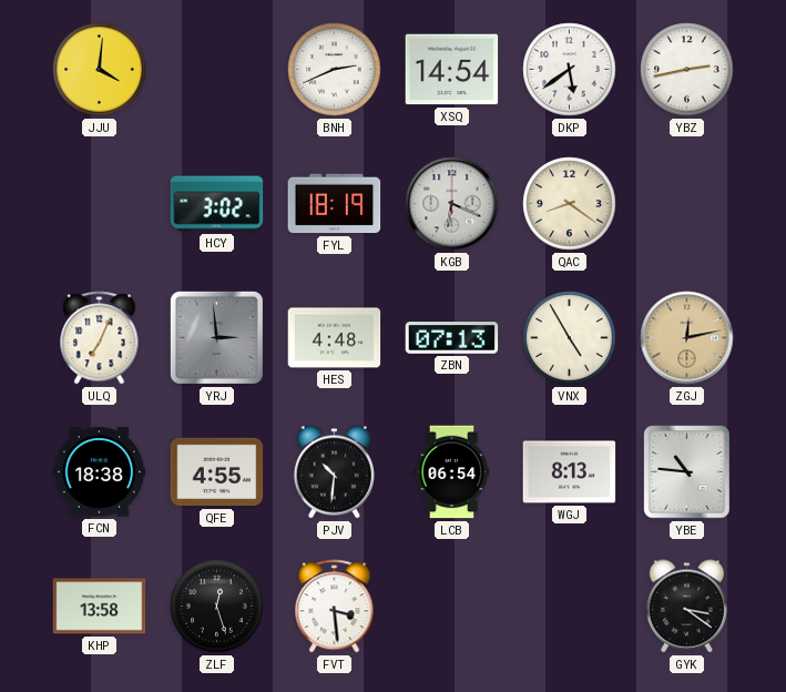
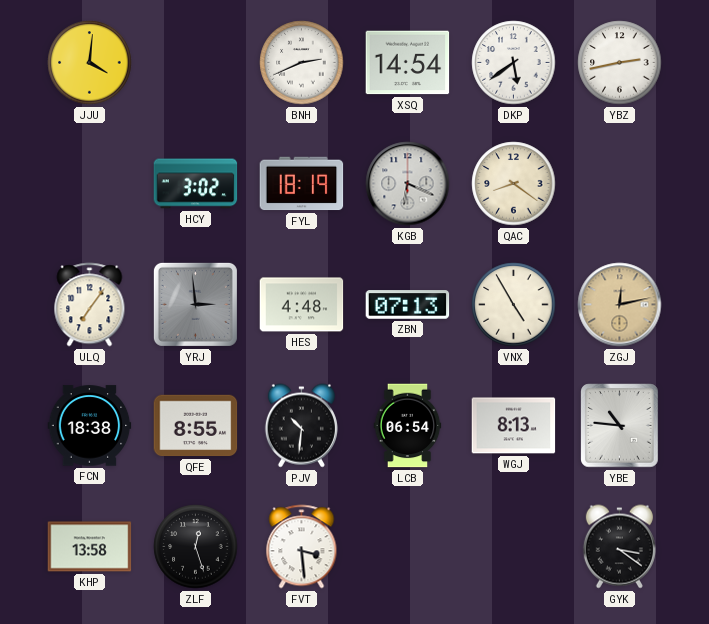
ULQ: 7:04 -> 7:06 (90, 305)
QFE: 4:55 -> 8:55 (196, 426)
